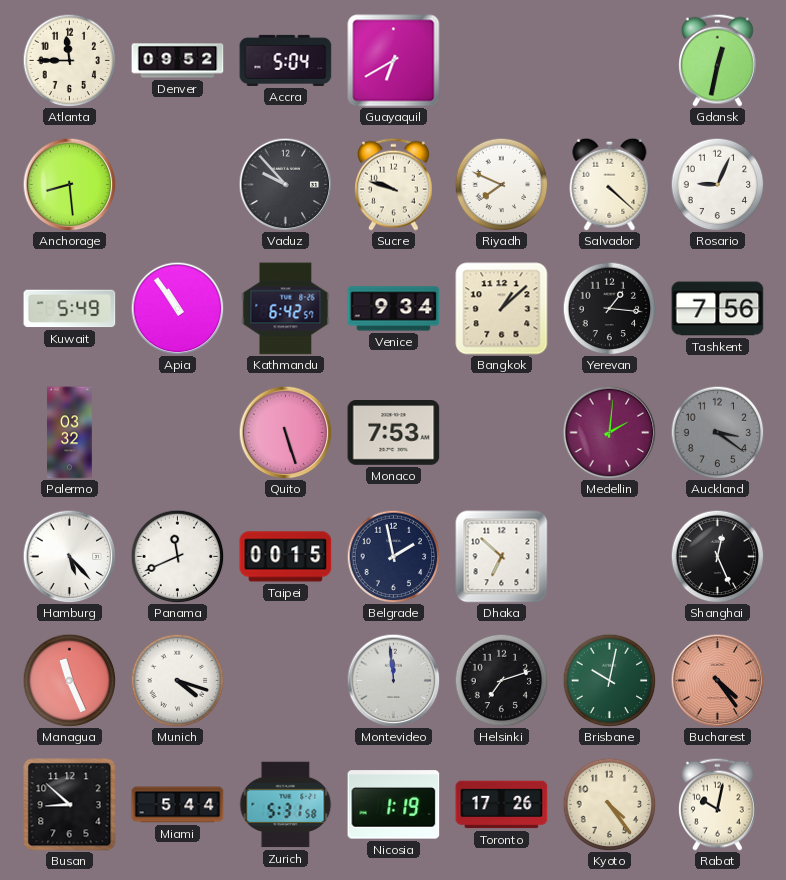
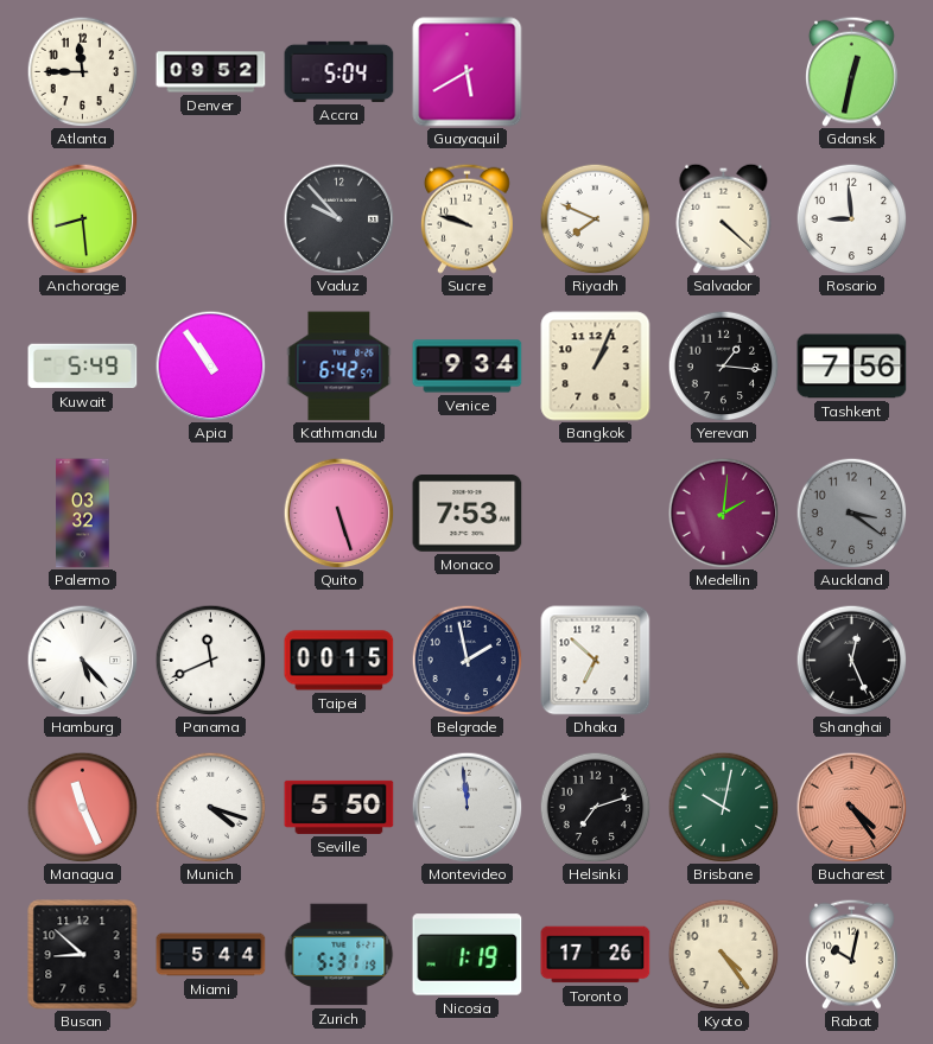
Guayaquil: 6:40 -> 5:40 (468, 72)
Rosario: 9:04 -> 8:59 (851, 218)
Bangkok: 1:08 -> 1:04 (596, 367)
Seville: none -> 5:50 (339, 807)
Zurich: 5:31:58 -> 5:31:19 (339, 955)
